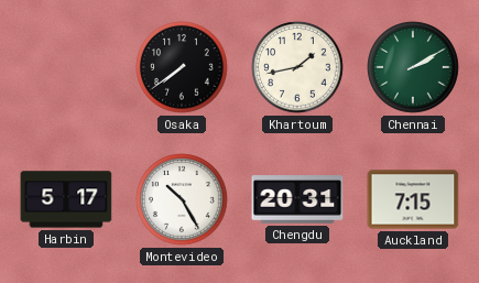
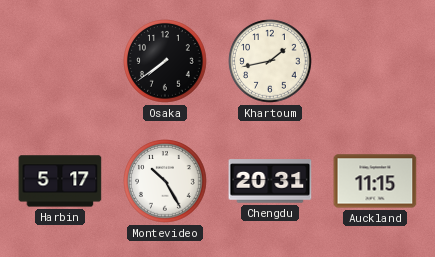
Chennai: 2:10 -> none (413, 67)
Auckland: 7:15 -> 11:15 (375, 181)
